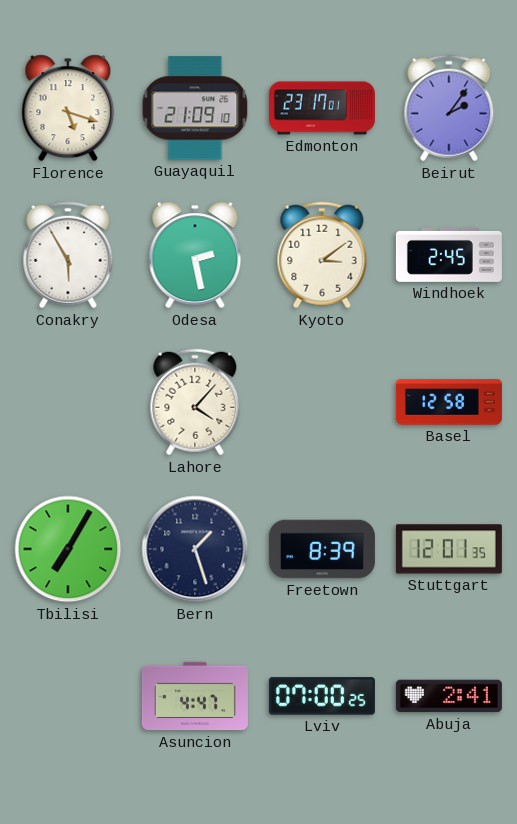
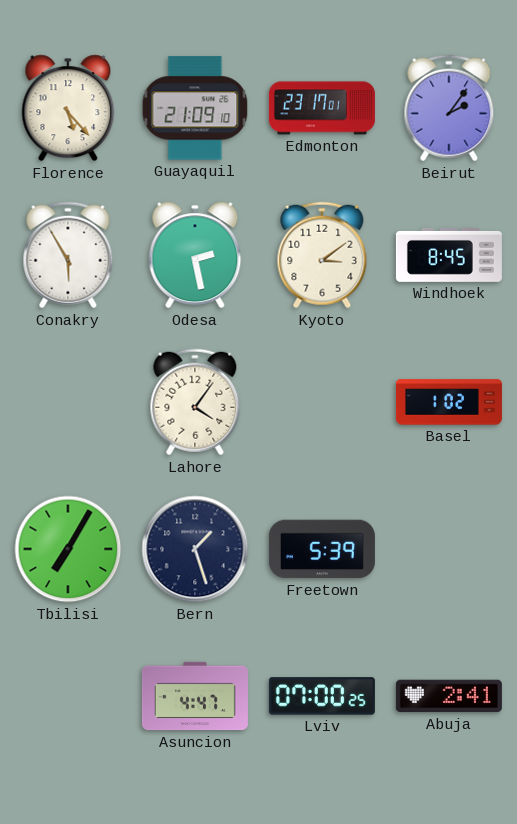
Florence: 5:18 -> 5:23 (68, 108)
Windhoek: 2:45 -> 8:45 (449, 255)
Lahore: 4:07 -> 4:06 (195, 402)
Basel: 12:58 -> 1:02 (449, 402)
Freetown: 8:39 -> 5:39 (322, 549)
Stuttgart: 12:01 -> none (449, 549)
